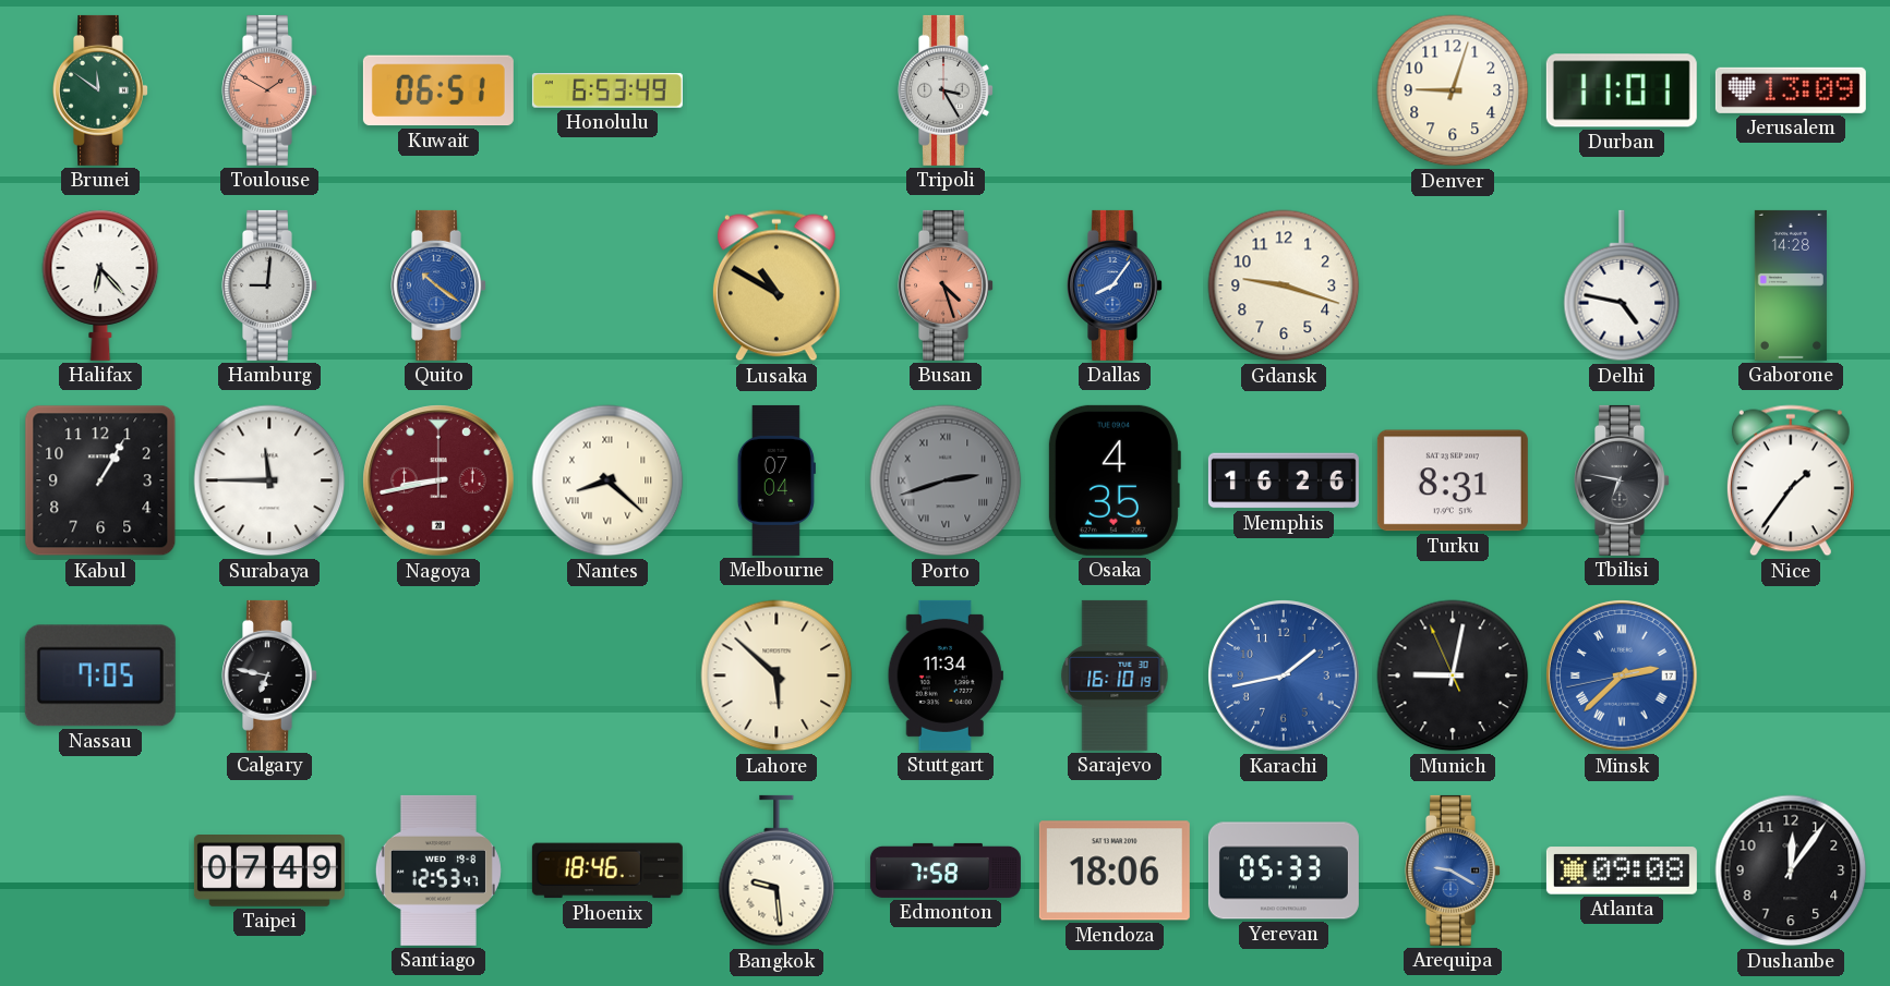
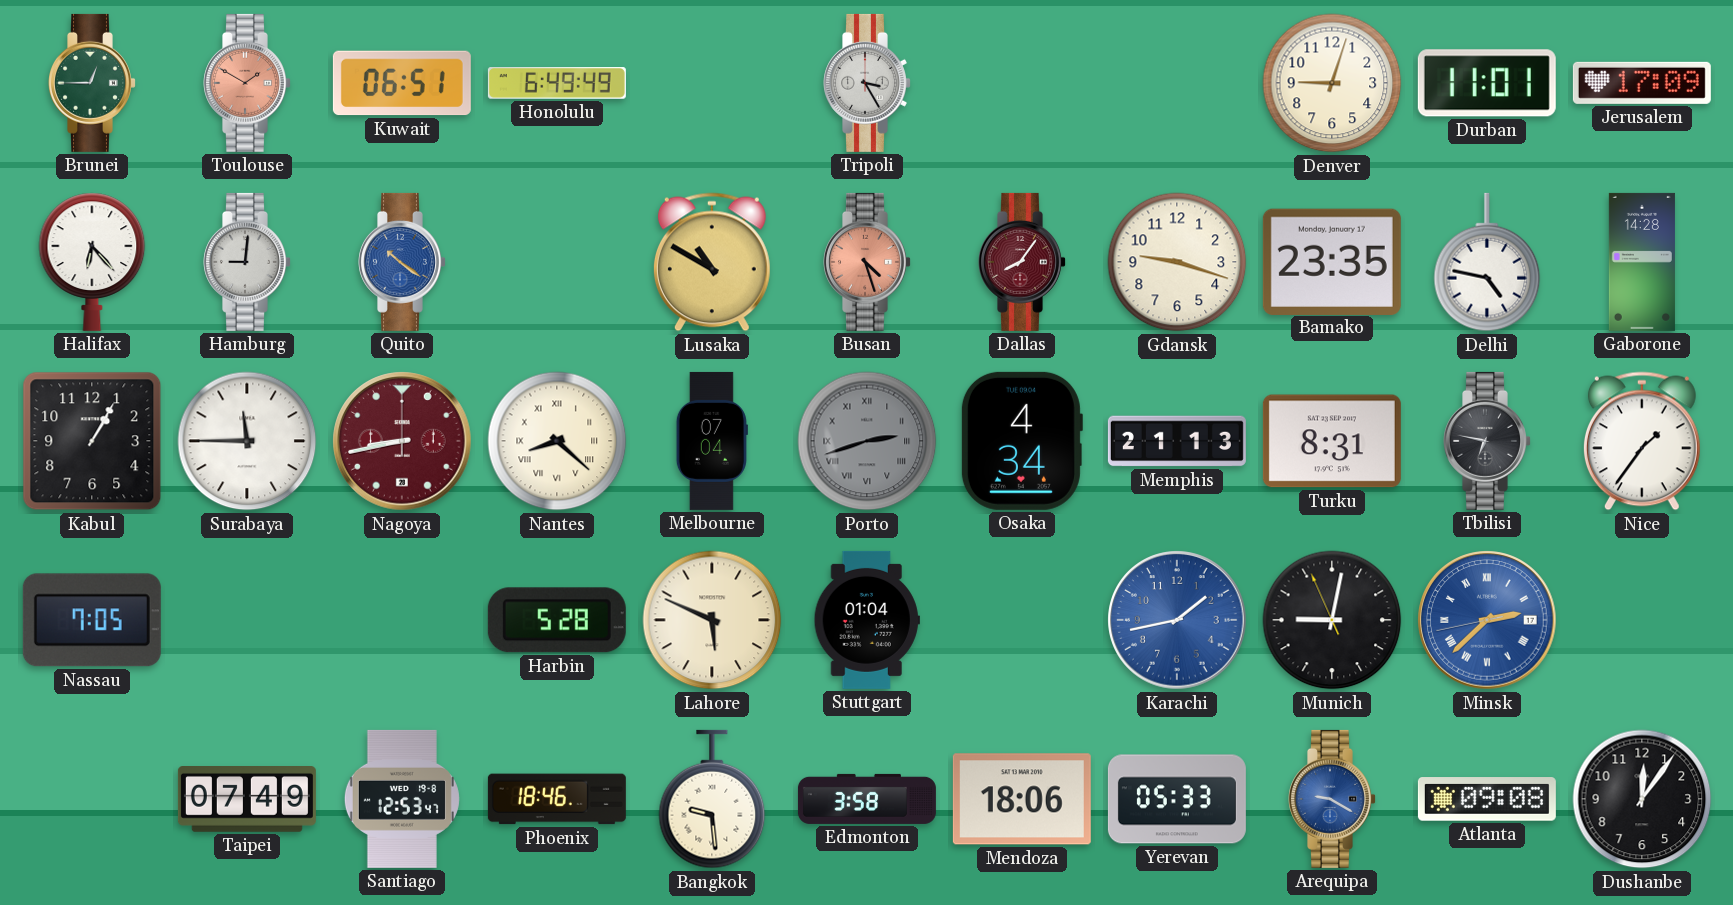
Brunei: 11:51 -> 12:45 (93, 83)
Honolulu: 6:53 -> 6:49 (557, 84)
Jerusalem: 13:09 -> 17:09 (1642, 83)
Dallas dial: blue -> burgundy (1023, 262)
Bamako: none -> 23:35 (1332, 261)
Osaka: 4:35 -> 4:34 (1021, 441)
Memphis: 16:26 -> 21:13 (1177, 441)
Calgary: 6:47 -> none (270, 675)
Harbin: none -> 5:28 (557, 620)
Lahore: 5:52 -> 5:49 (712, 620)
Stuttgart: 11:34 -> 01:04 (867, 620)
Sarajevo: 16:10 -> none (1115, 675)
Edmonton: 7:58 -> 3:58 (867, 799)
